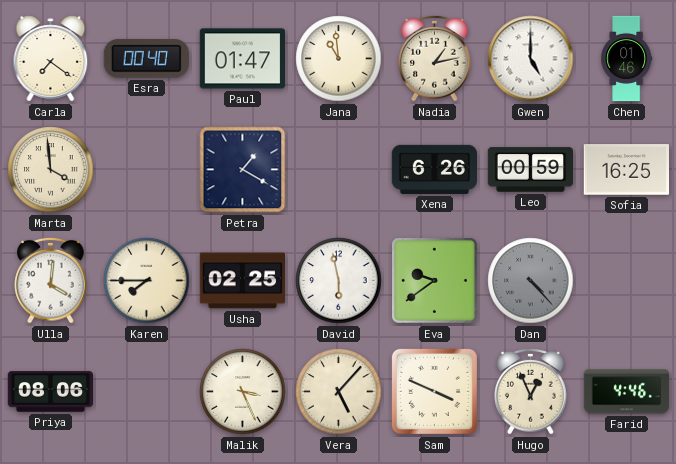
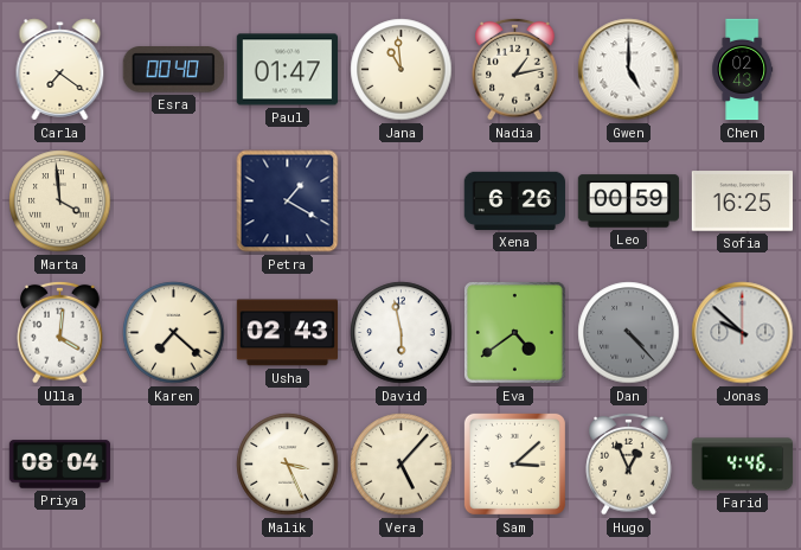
Chen: 01:46 -> 02:43 (743, 70)
Karen: 7:45 -> 7:22 (174, 333)
Usha: 02:25 -> 02:43 (288, 333)
Eva: 9:39 -> 4:39 (515, 333)
Jonas: none -> 9:52 (743, 333)
Priya: 08:06 -> 08:04 (60, 465)
Sam: 3:49 -> 3:08 (514, 463)
